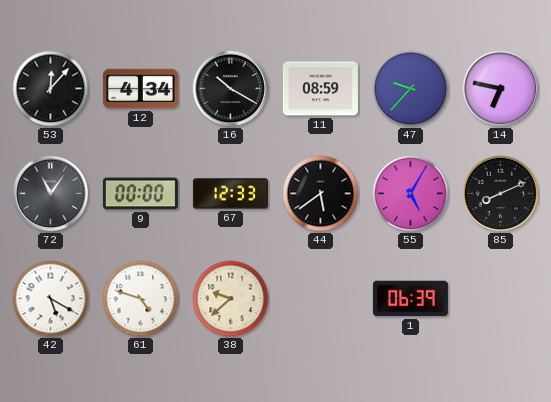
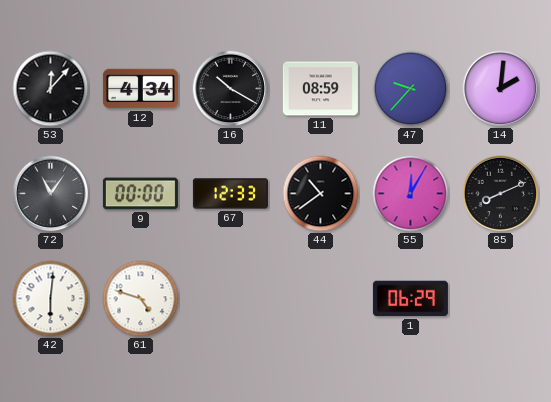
14: 6:47 -> 2:01 (501, 89)
44: 5:39 -> 10:39 (321, 194)
55: 5:05 -> 12:05 (411, 194)
42: 5:20 -> 6:01 (51, 299)
38: 9:38 -> none (231, 299)
1: 06:39 -> 06:29 (410, 299)
